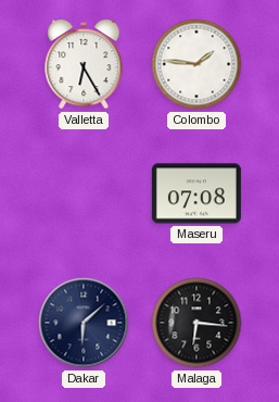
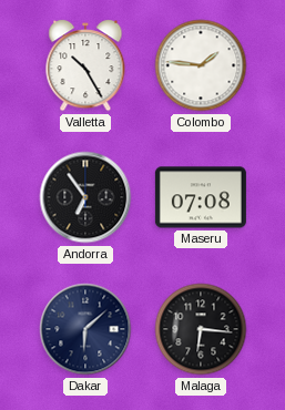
Valletta: 6:25 -> 10:25 (85, 65)
Andorra: none -> 6:54 (85, 197)
